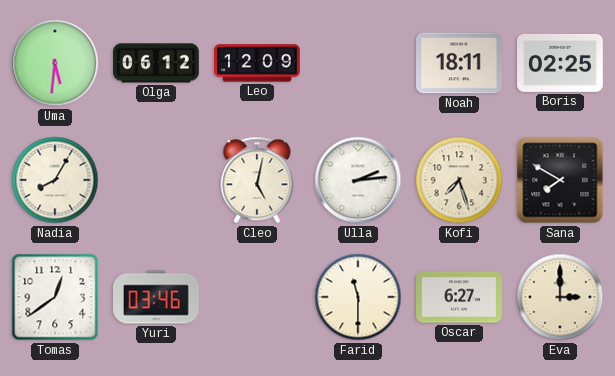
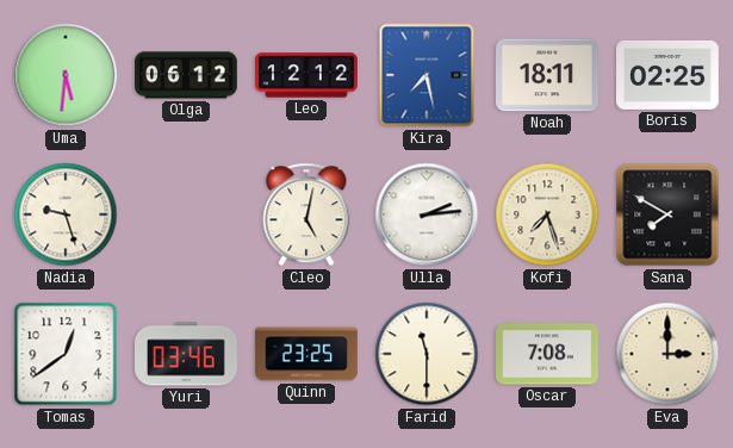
Leo: 12:09 -> 12:12 (308, 75)
Kira: none -> 7:28 (427, 75)
Nadia: 8:05 -> 9:27 (66, 214)
Quinn: none -> 23:25 (306, 354)
Oscar: 6:27 -> 7:08 (548, 354)
